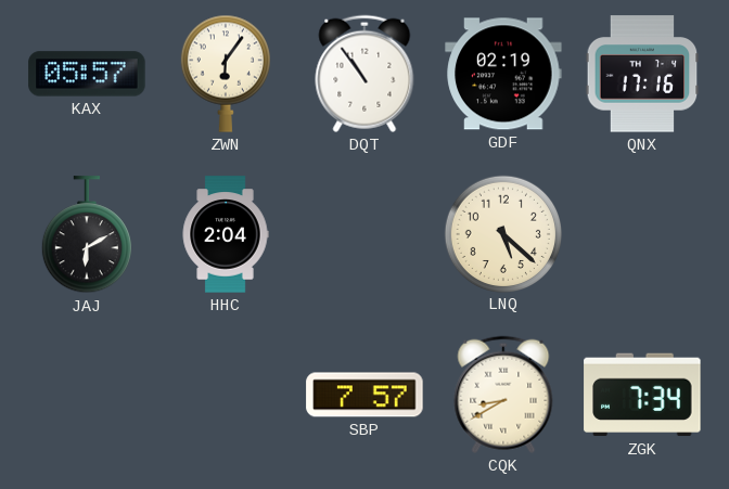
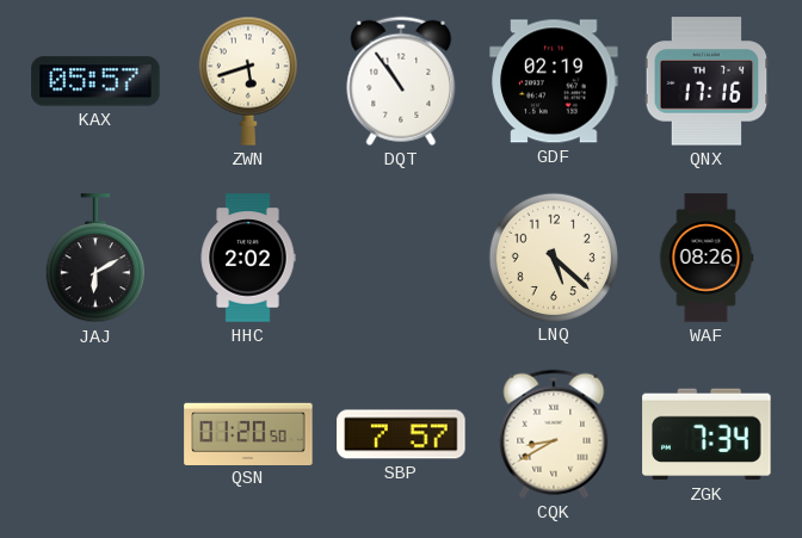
ZWN: 6:06 -> 5:42 (248, 81)
HHC: 2:04 -> 2:02 (248, 258)
WAF: none -> 08:26 (707, 258)
QSN: none -> 01:20 (248, 433)
